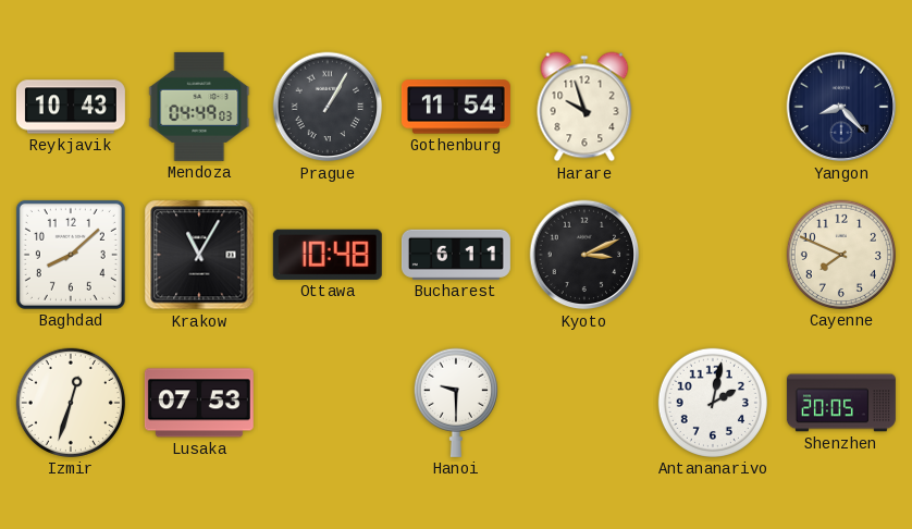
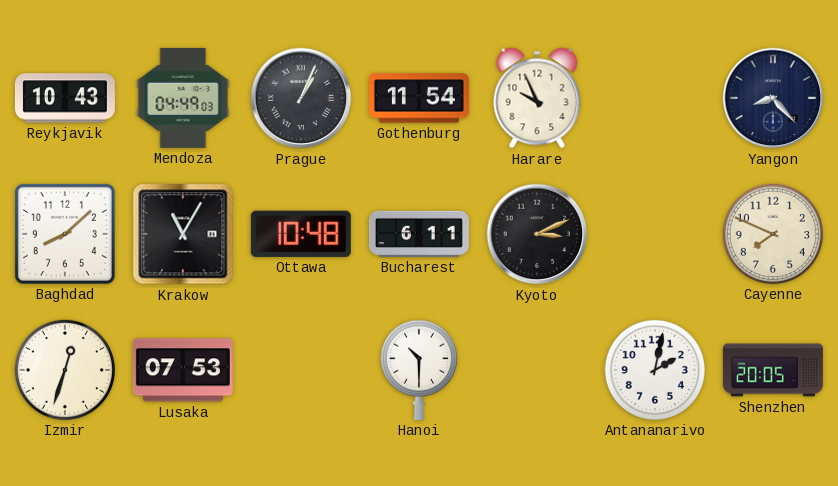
Prague: 1:05 -> 1:04 (301, 98)
Harare: 9:57 -> 9:56 (537, 98)
Hanoi: 9:30 -> 10:30 (419, 370)
